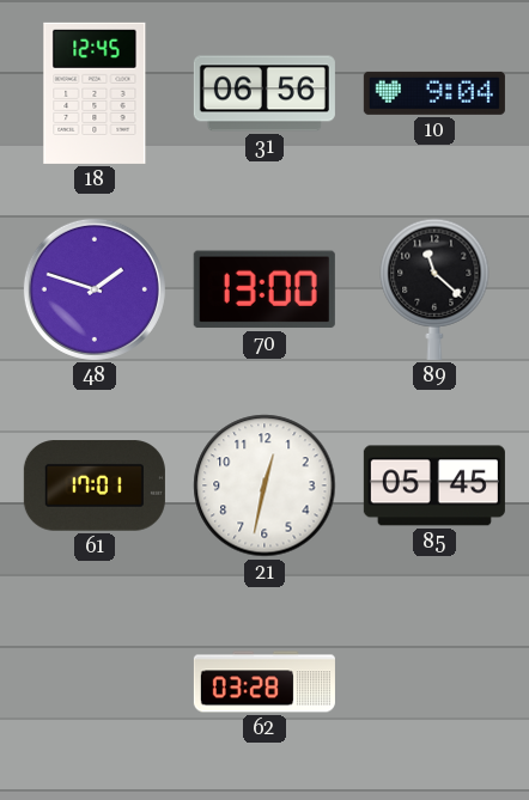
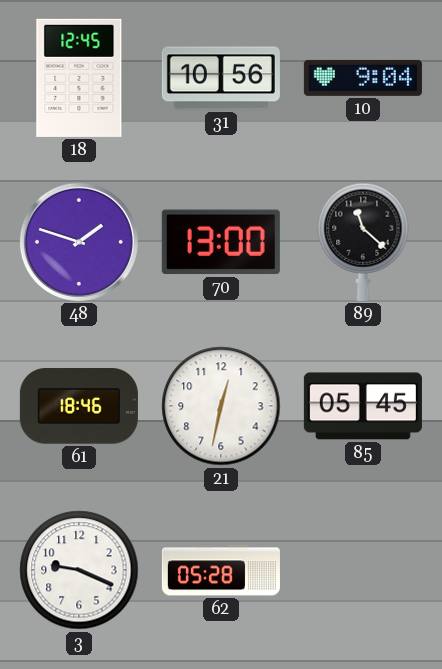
31: 06:56 -> 10:56 (221, 78)
61: 17:01 -> 18:46 (79, 406)
3: none -> 9:19 (79, 570)
62: 03:28 -> 05:28 (221, 570)
